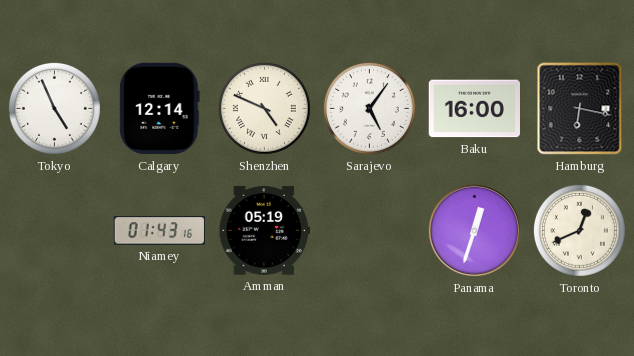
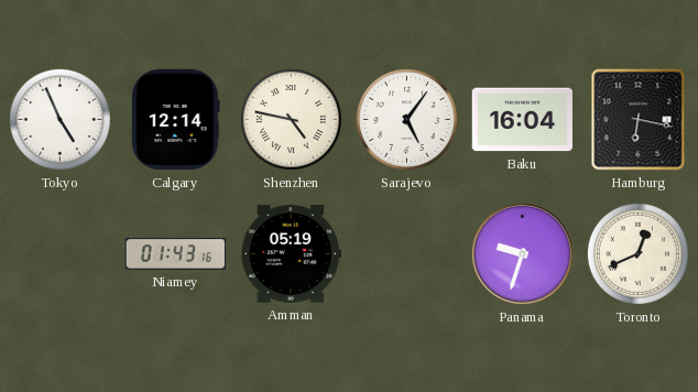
Shenzhen: 4:49 -> 4:47 (291, 119)
Baku: 16:00 -> 16:04 (523, 120)
Panama: 12:33 -> 9:33 (522, 253)
